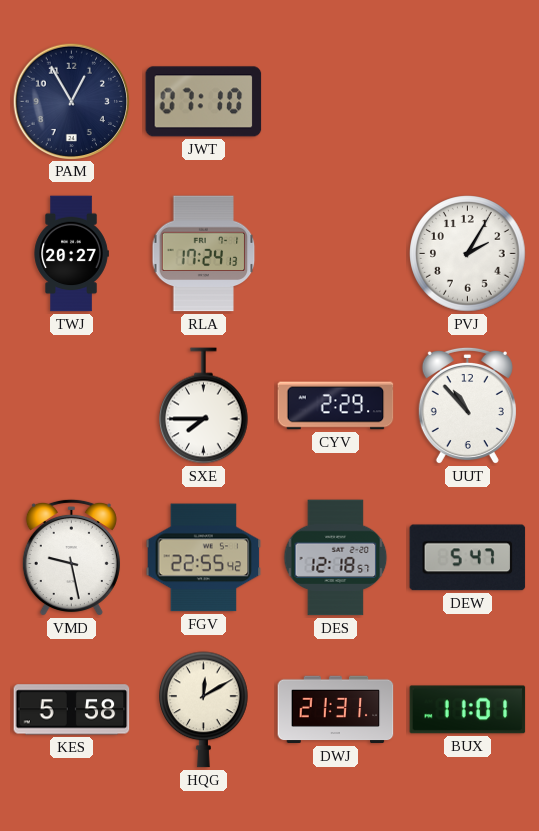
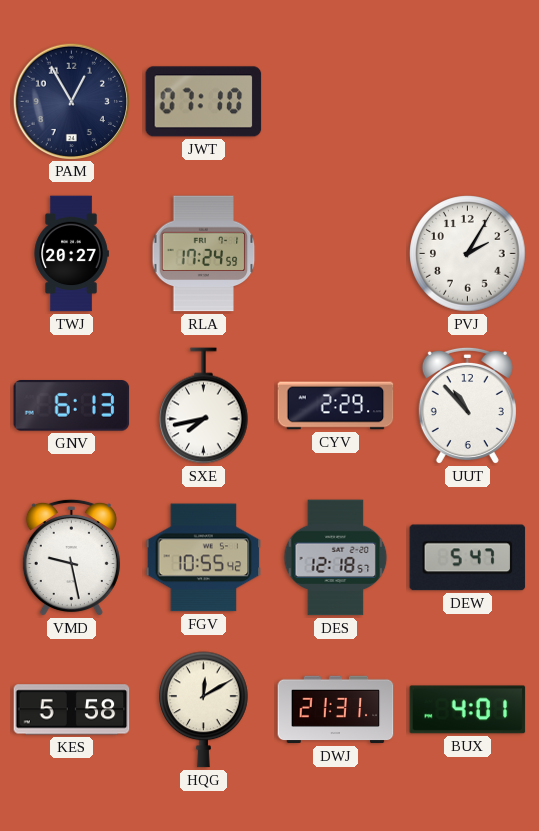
RLA: 17:24:13 -> 17:24:59 (204, 254)
GNV: none -> 6:13 (72, 406)
SXE: 7:45 -> 7:43 (204, 406)
FGV: 22:55 -> 10:55 (204, 558)
BUX: 11:01 -> 4:01 (468, 710)
